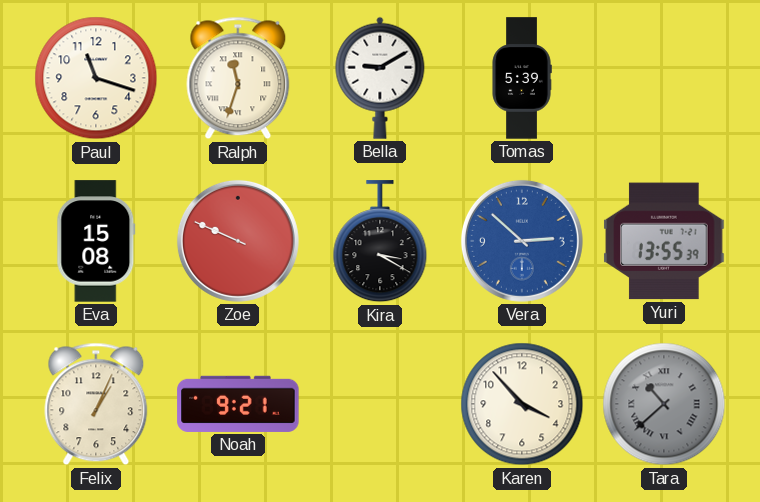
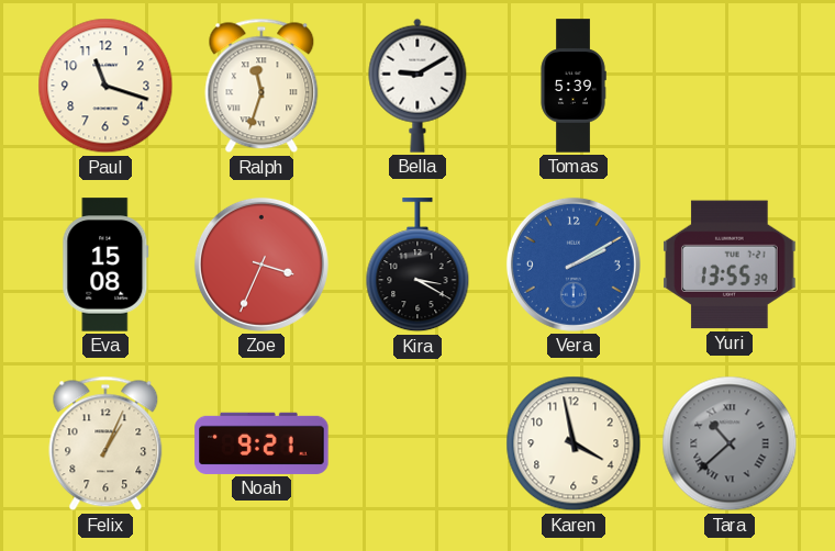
Zoe: 9:49 -> 3:34 (261, 265)
Vera: 2:52 -> 2:10 (574, 265)
Karen: 3:53 -> 3:58 (574, 443)
